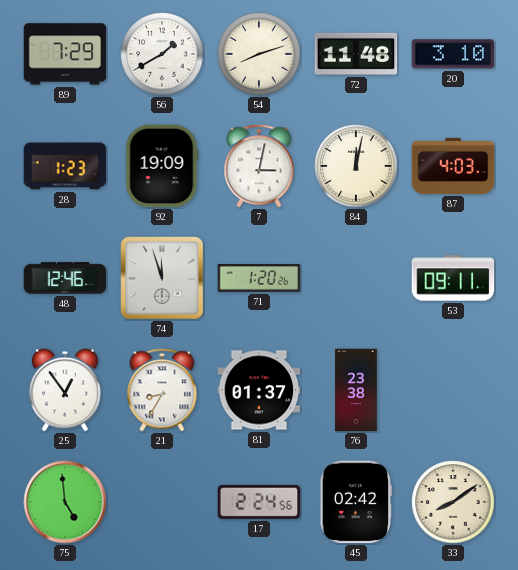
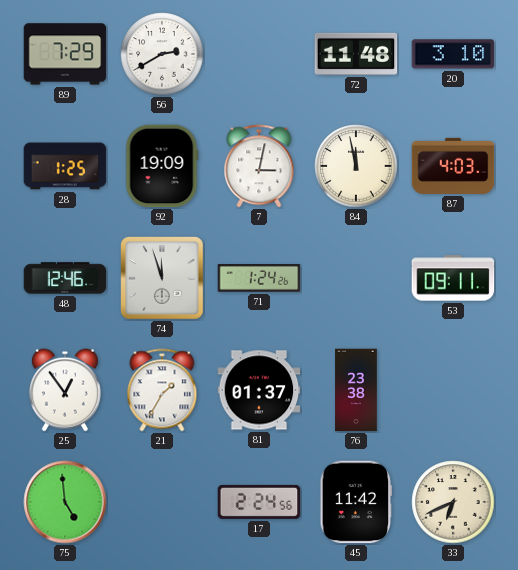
56: 1:40 -> 2:40 (162, 54)
54: 8:12 -> none (259, 54)
28: 1:23 -> 1:25 (65, 166)
84: 12:02 -> 11:58 (356, 166)
71: 1:20 -> 1:24 (259, 279)
21: 8:35 -> 1:35 (162, 390)
45: 02:42 -> 11:42 (355, 502)
33: 8:09 -> 6:41 (453, 502)
